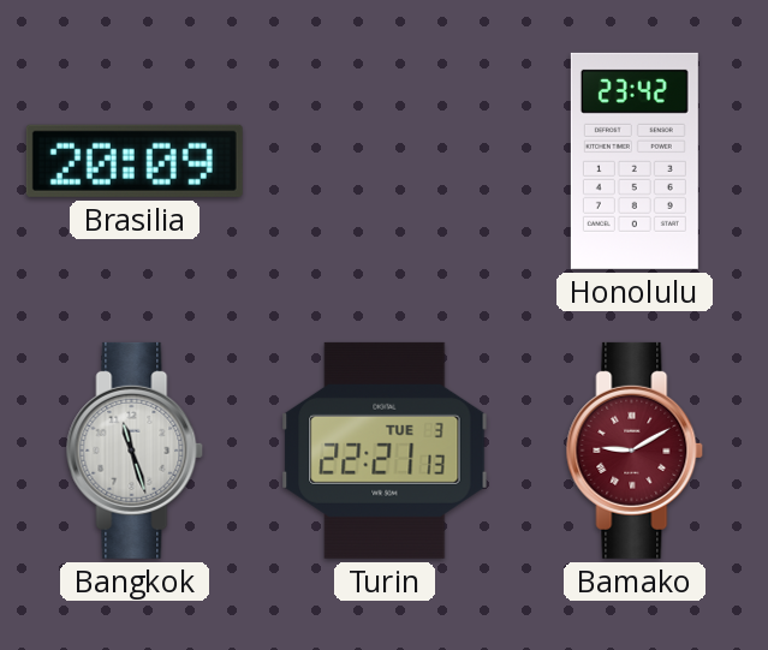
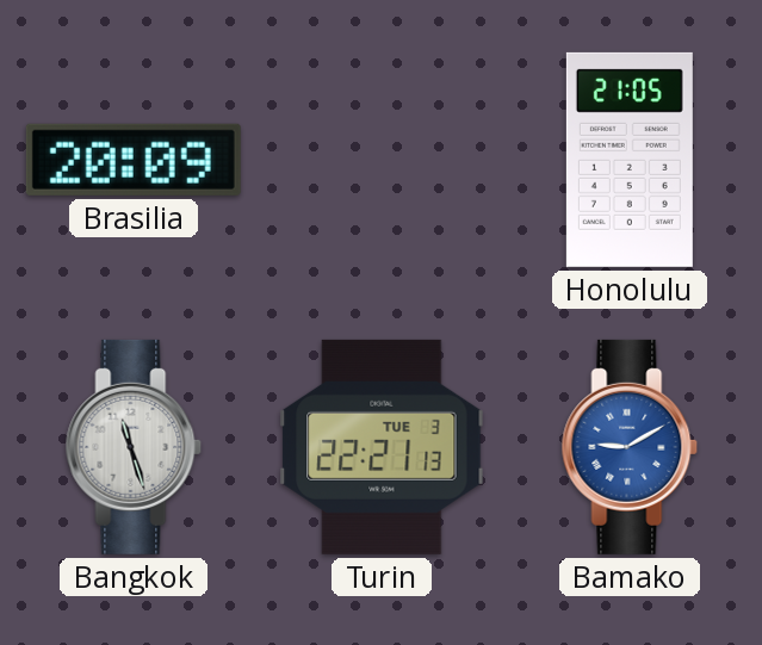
Honolulu: 23:42 -> 21:05 (630, 160)
Bamako dial: burgundy -> blue (630, 447)
